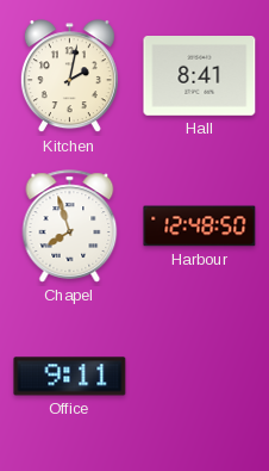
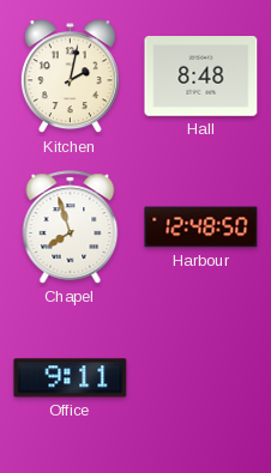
Hall: 8:41 -> 8:48 (201, 77)
